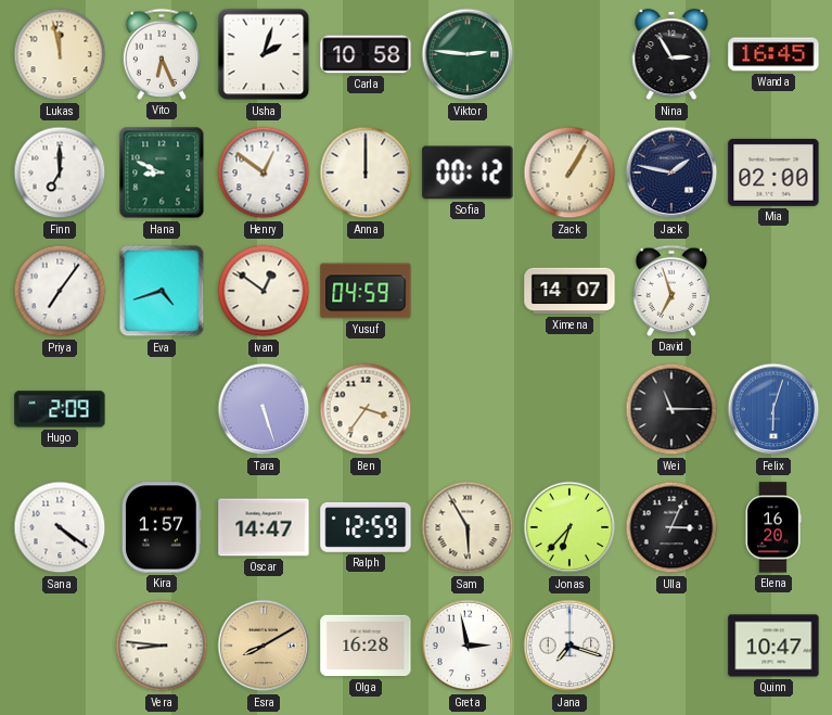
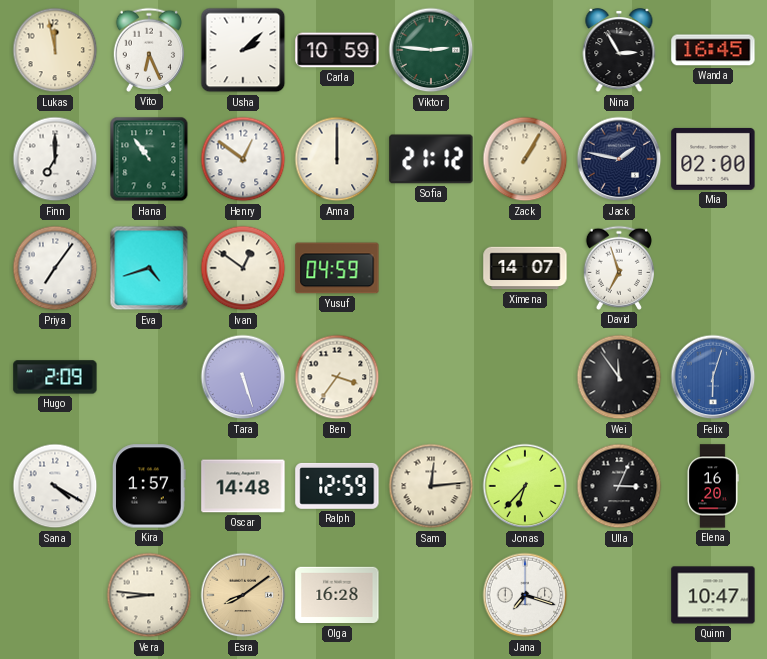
Usha: 2:03 -> 2:08 (243, 50)
Carla: 10:58 -> 10:59 (337, 50)
Hana: 8:49 -> 10:54 (149, 159)
Sofia: 00:12 -> 21:12 (431, 159)
Wei: 11:15 -> 11:54 (619, 377)
Sana: 4:21 -> 4:20 (55, 486)
Oscar: 14:47 -> 14:48 (243, 486)
Sam: 5:55 -> 12:14 (431, 486)
Esra: 8:10 -> 8:09 (243, 595)
Greta: 2:58 -> none (468, 646)
